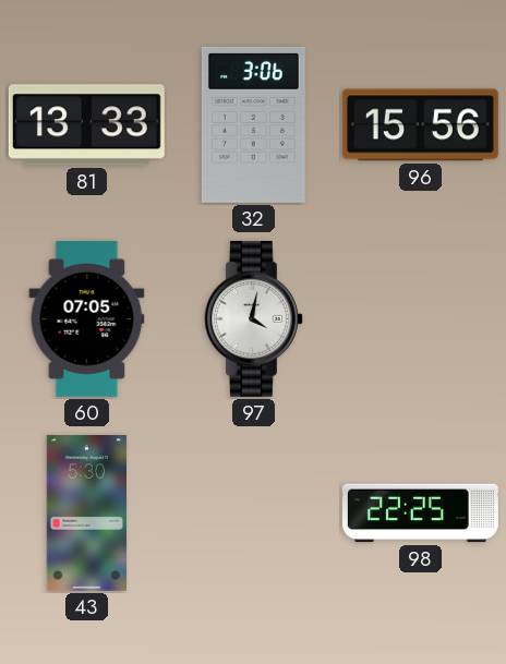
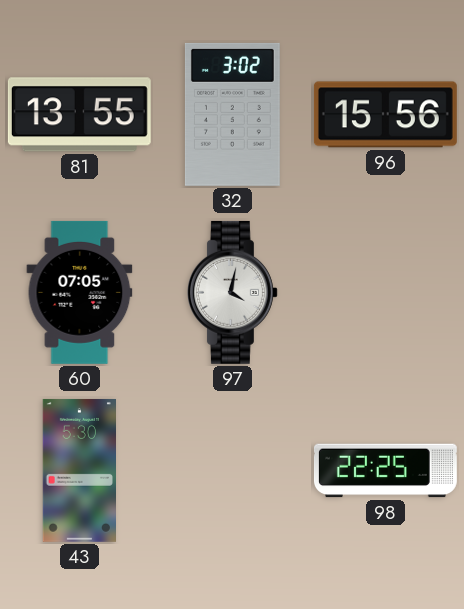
81: 13:33 -> 13:55 (79, 115)
32: 3:06 -> 3:02 (232, 114)
